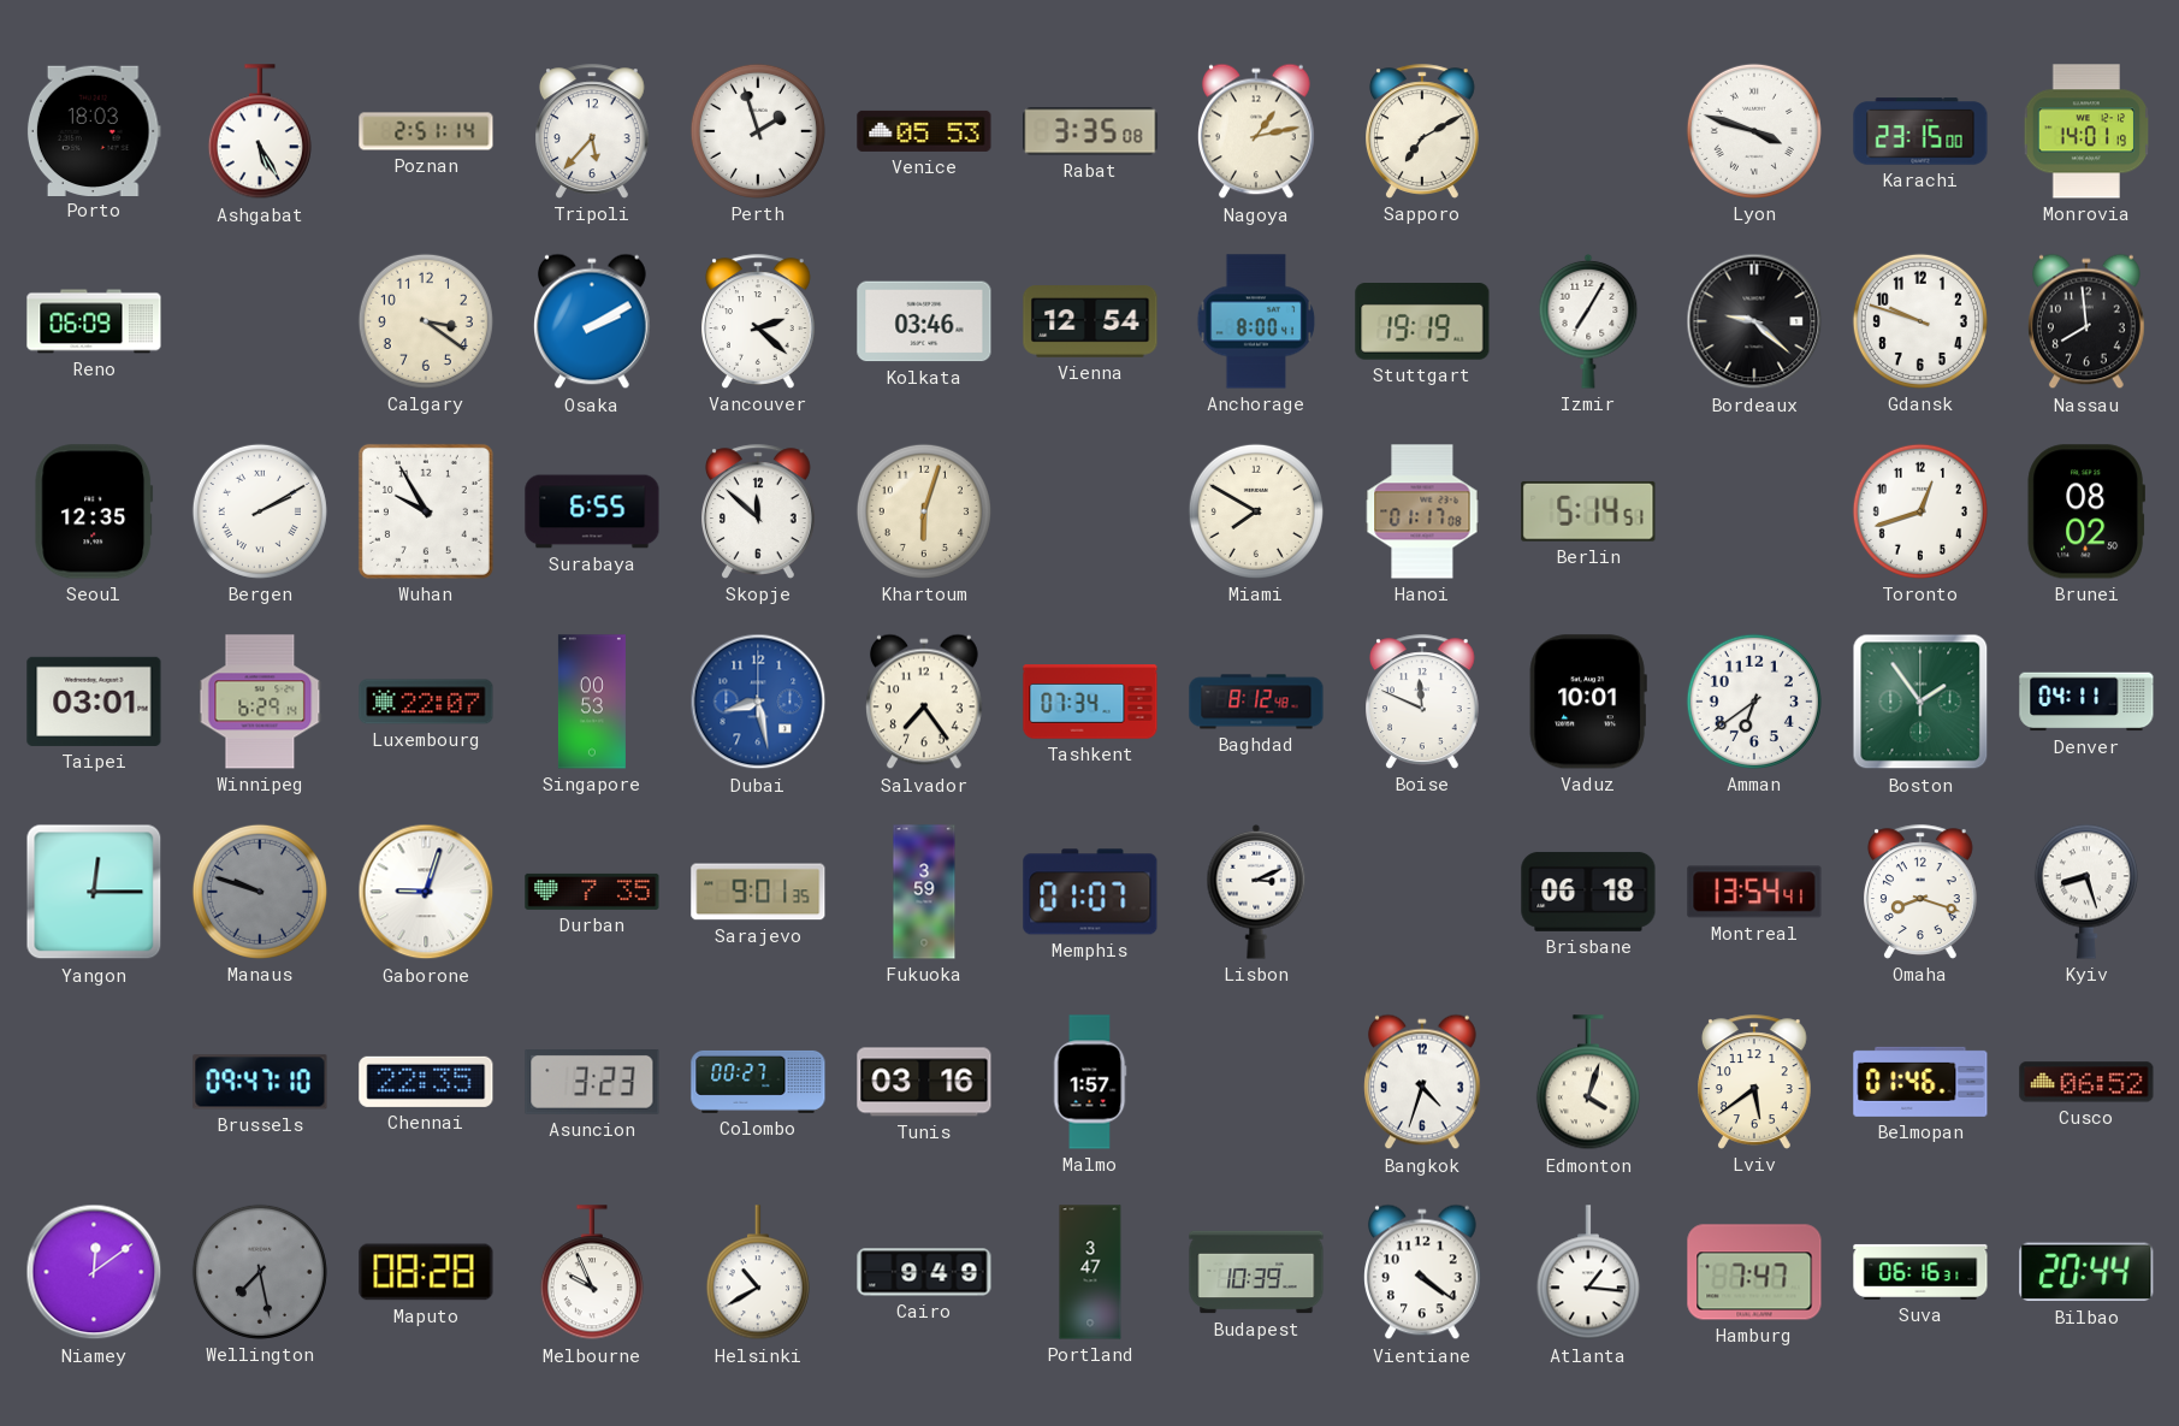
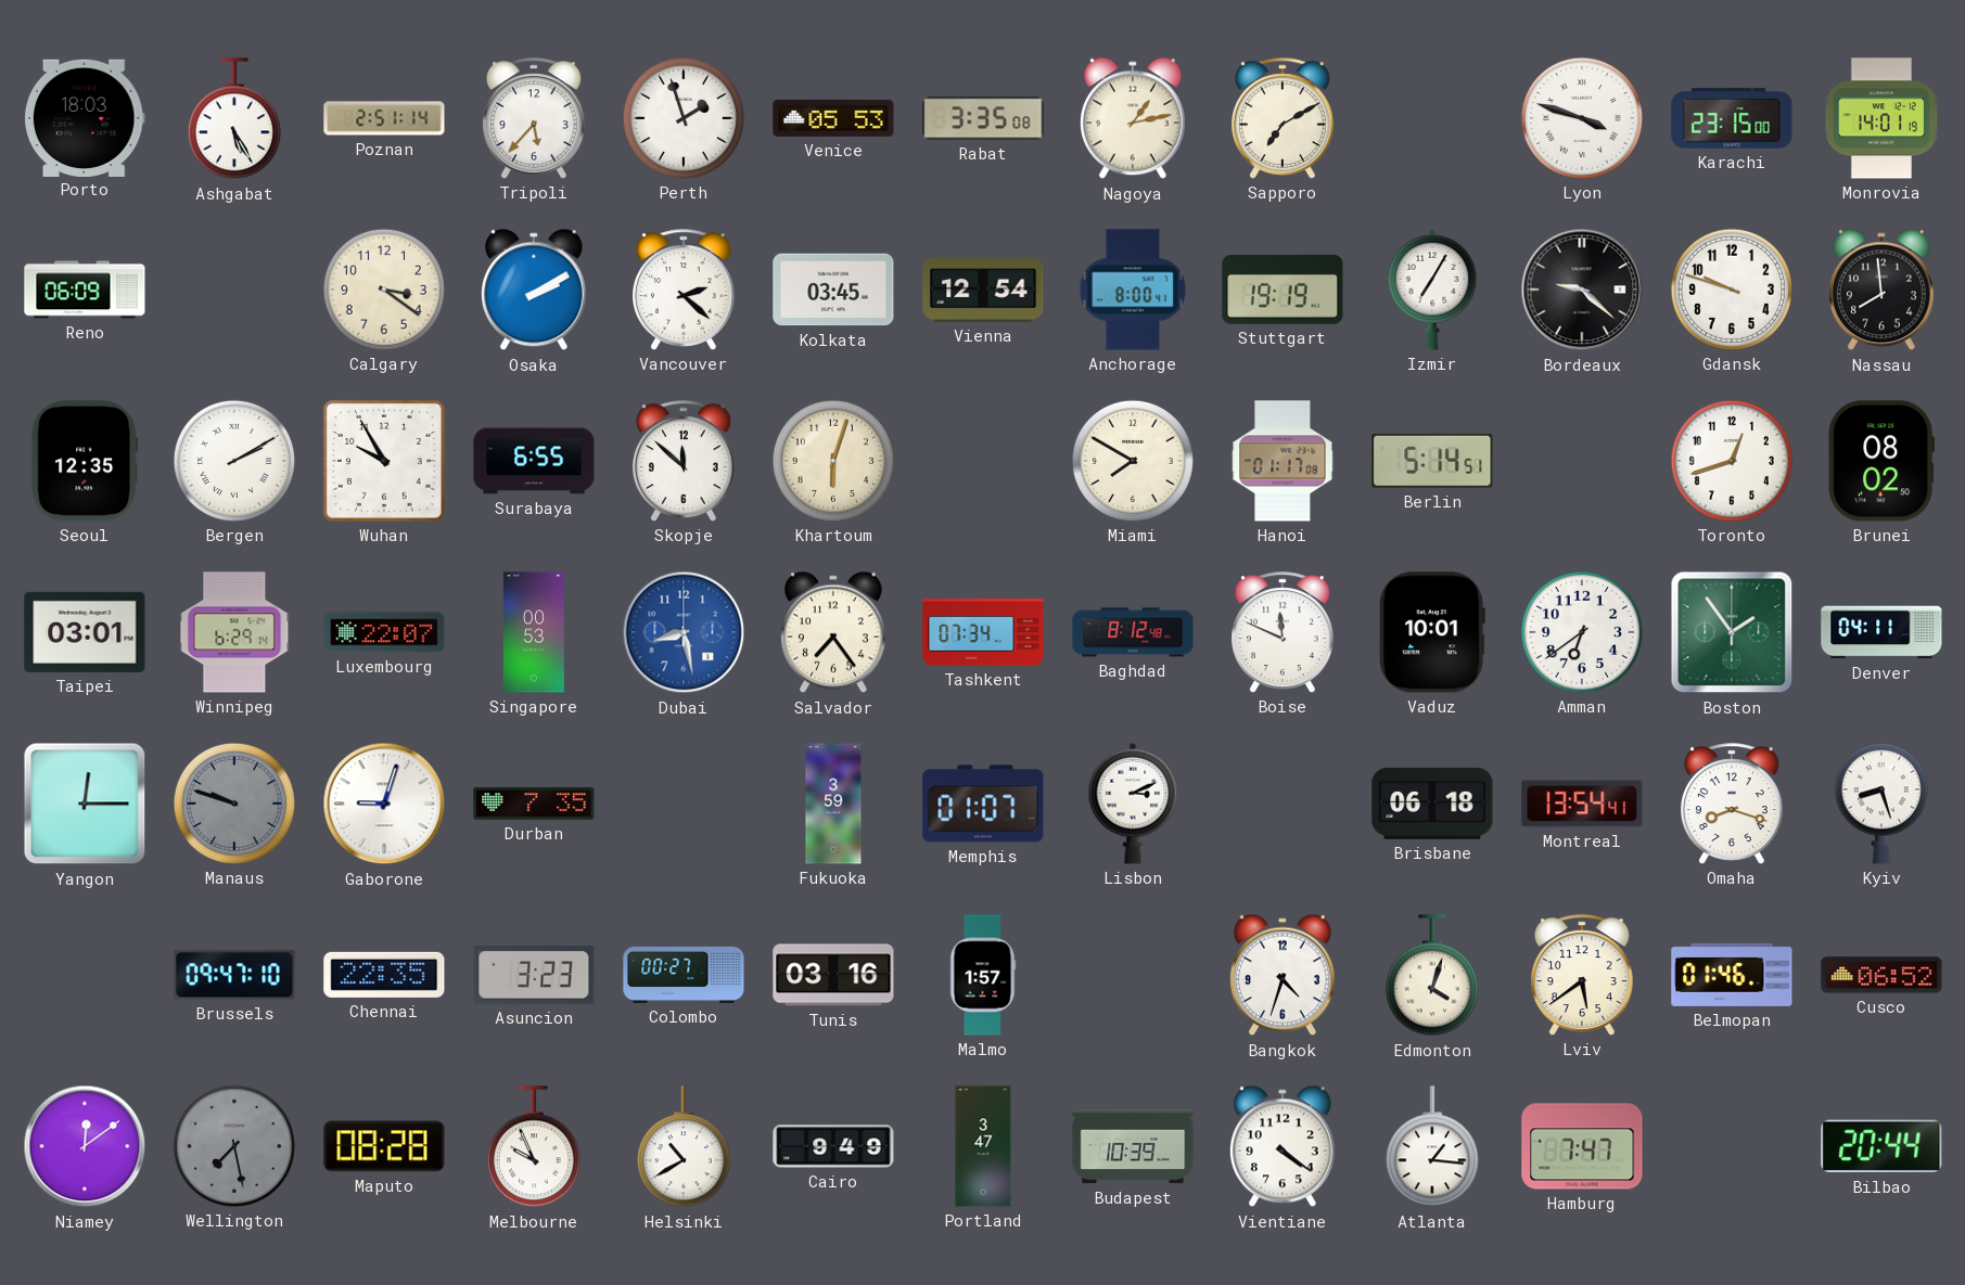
Kolkata: 03:46 -> 03:45 (833, 290)
Sarajevo: 9:01 -> none (758, 892)
Suva: 06:16 -> none (1920, 1272)
